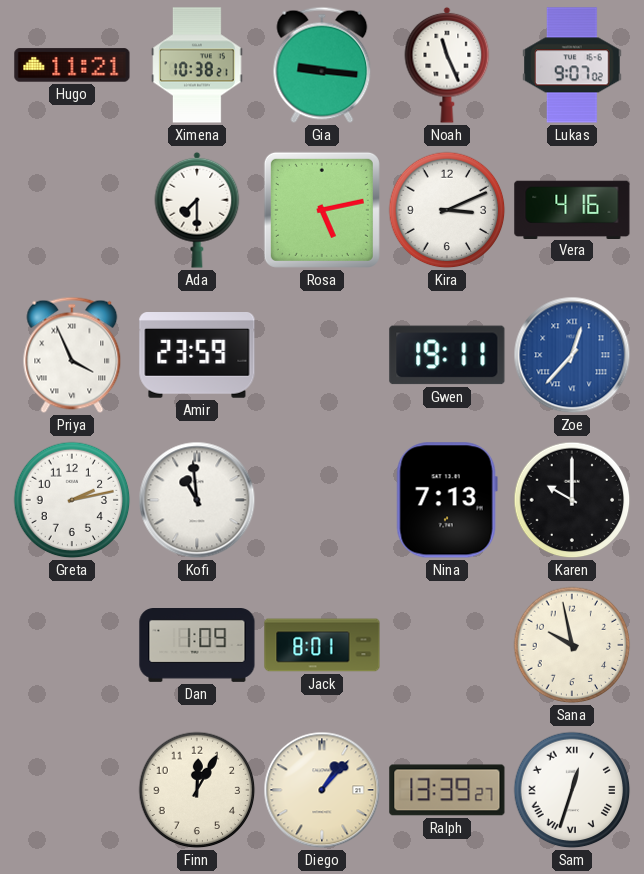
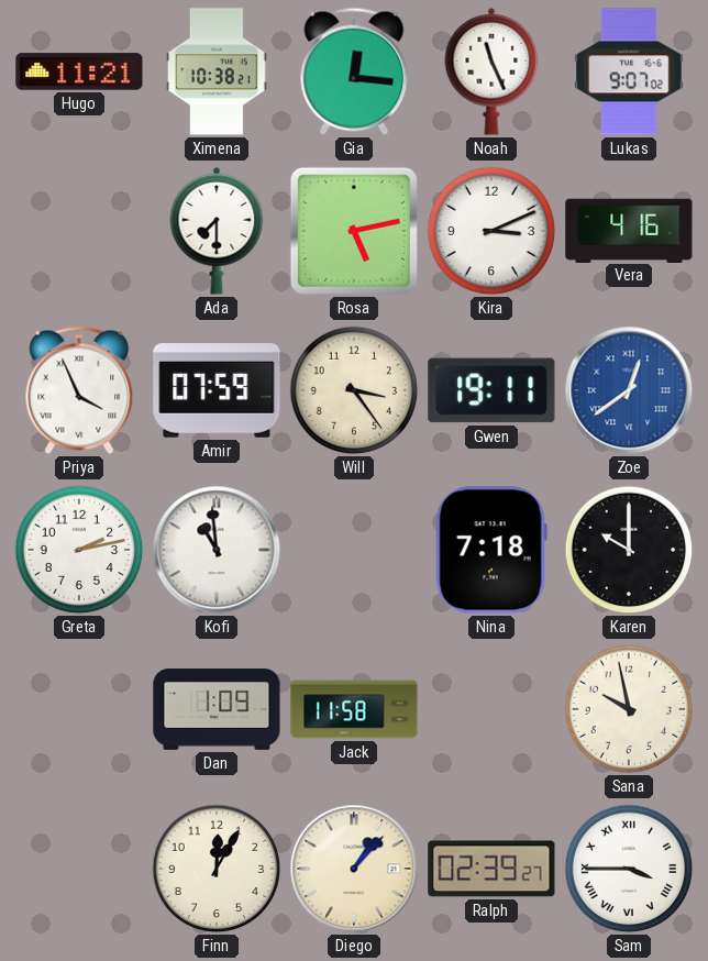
Gia: 9:16 -> 12:16 (354, 71)
Amir: 23:59 -> 07:59 (217, 391)
Will: none -> 3:24 (354, 390)
Zoe: 12:37 -> 12:39 (629, 390)
Nina: 7:13 -> 7:18 (491, 550)
Jack: 8:01 -> 11:58 (354, 709)
Ralph: 13:39 -> 02:39 (491, 869)
Sam: 12:33 -> 3:45 (629, 869)
